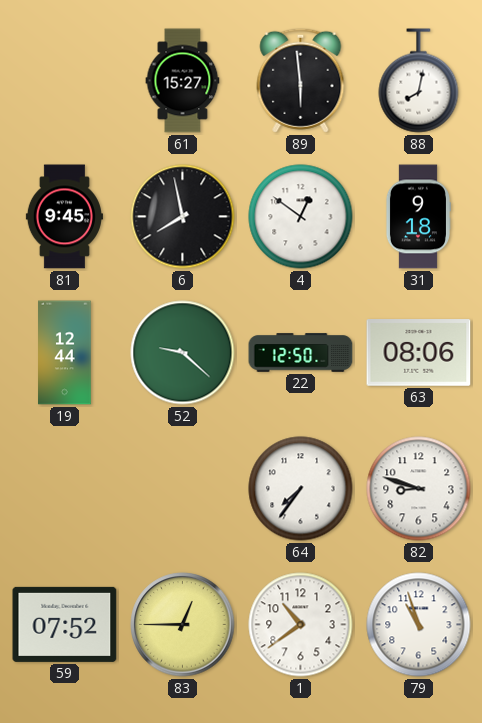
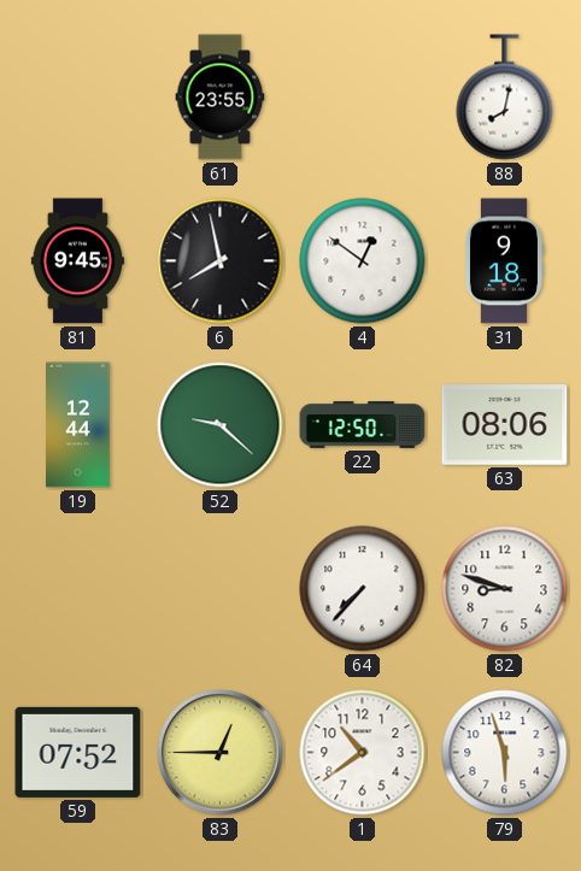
61: 15:27 -> 23:55 (221, 98)
89: 5:59 -> none (301, 80)
64: 7:36 -> 7:37 (363, 589)
79: 10:57 -> 5:57 (505, 753)
